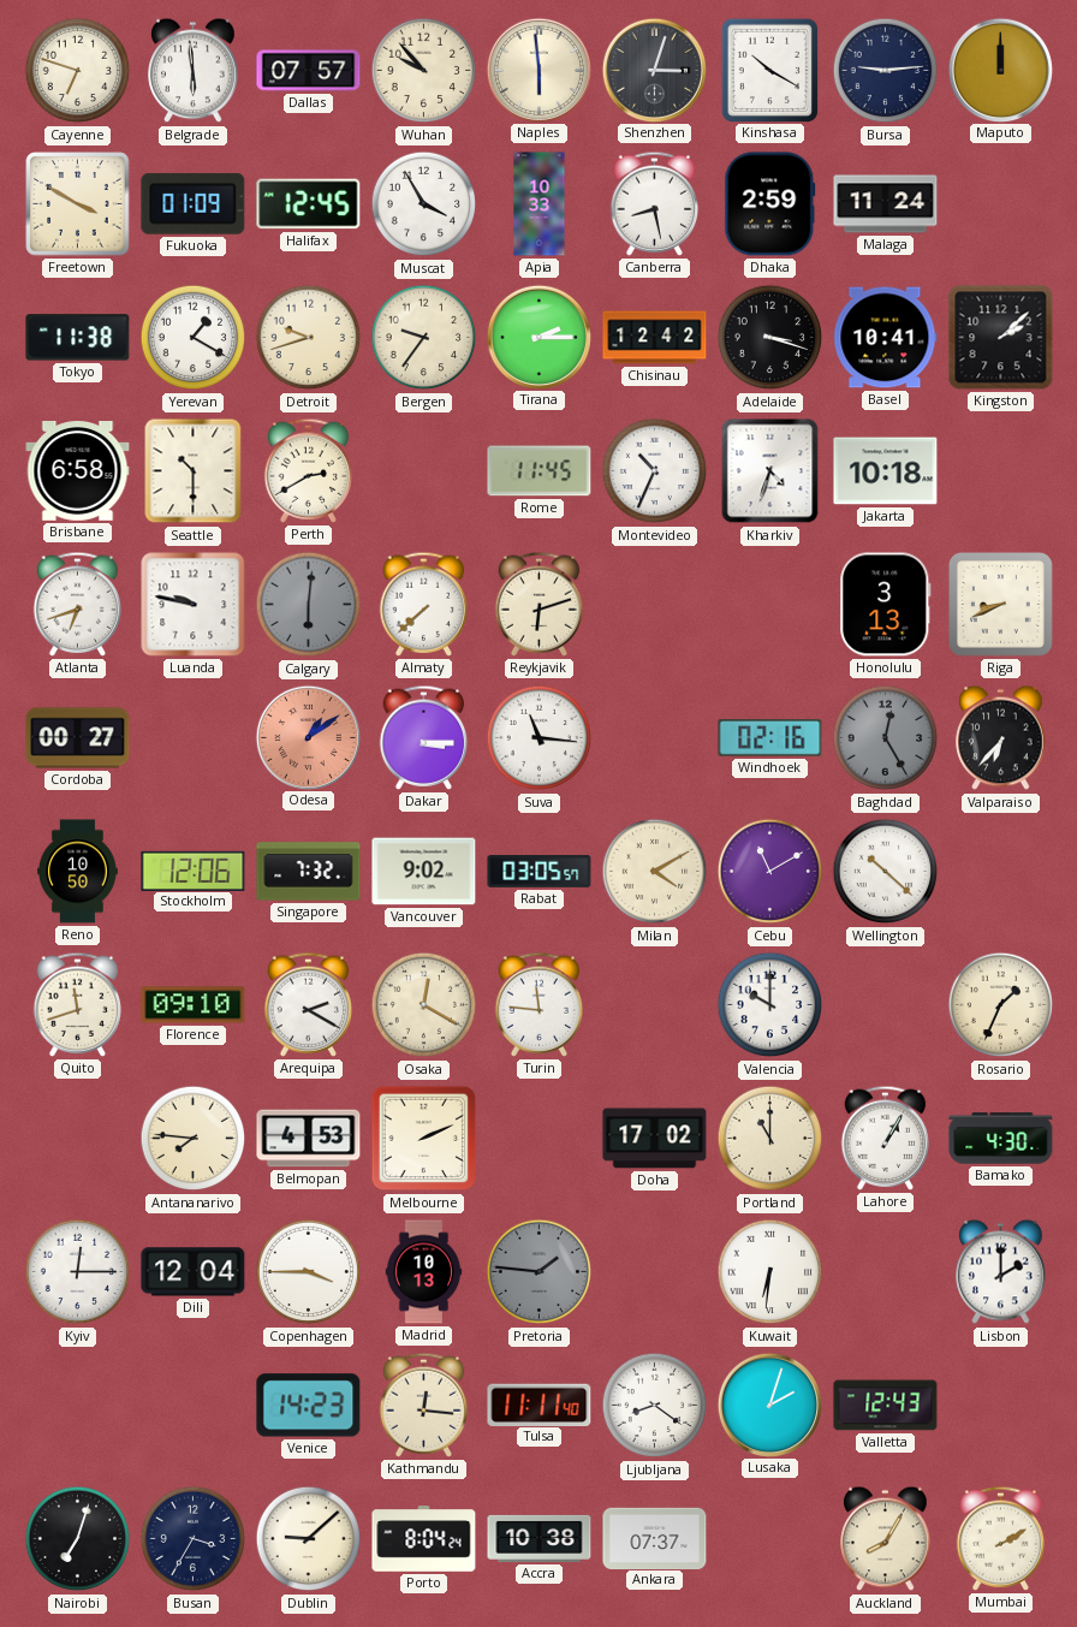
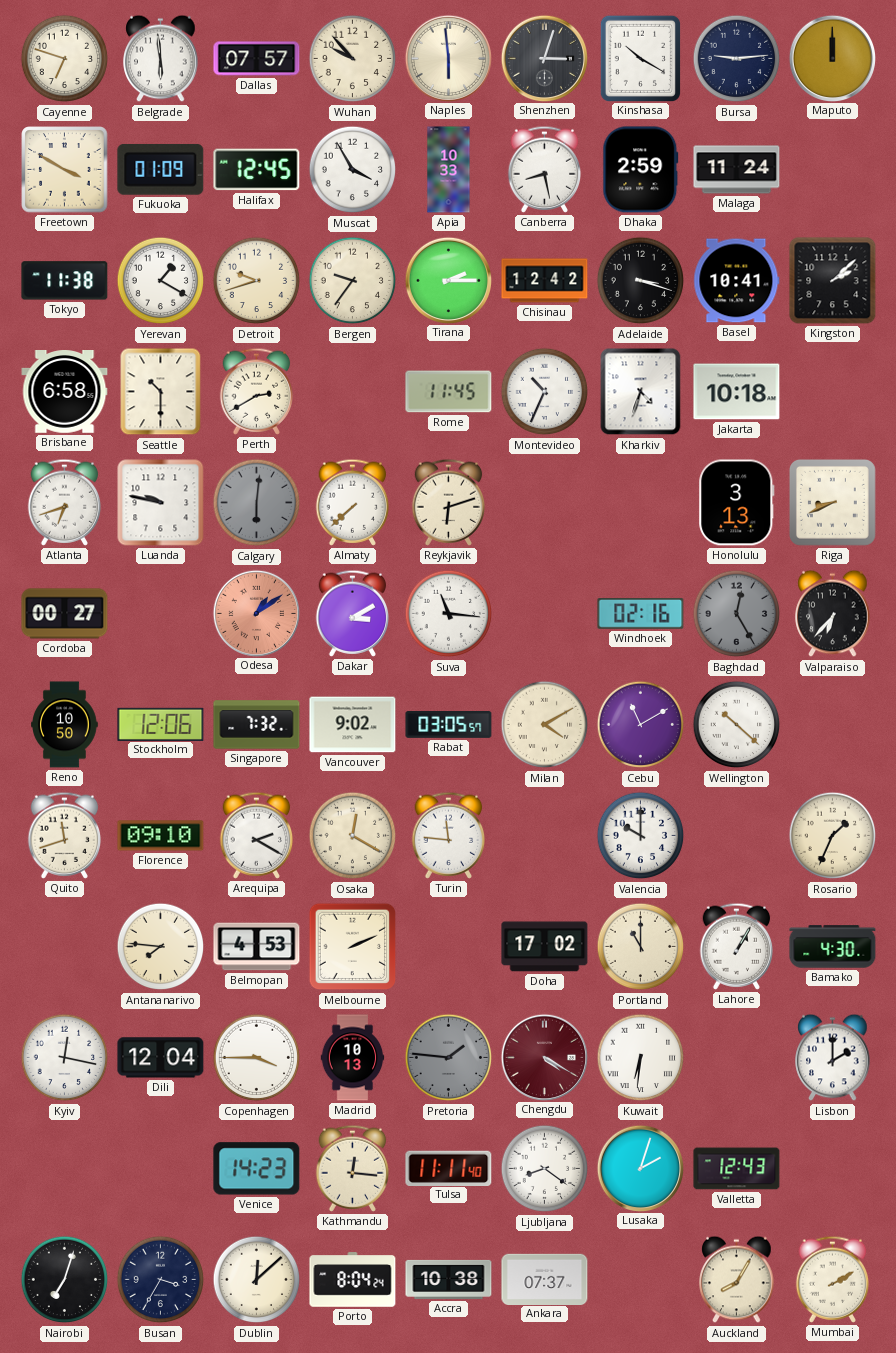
Dakar: 3:15 -> 3:10 (353, 613)
Kyiv: 12:15 -> 12:17 (65, 1058)
Chengdu: none -> 4:20 (544, 1057)
Dublin: 9:08 -> 12:08 (257, 1280)
